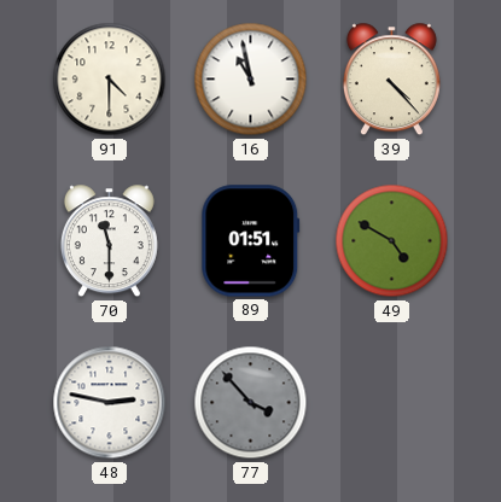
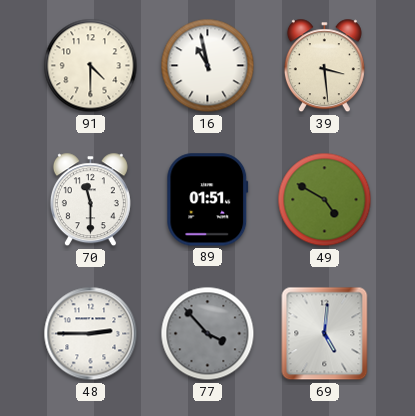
39: 4:23 -> 3:29 (324, 66)
48: 2:47 -> 2:45 (91, 334)
69: none -> 5:01 (325, 334)
